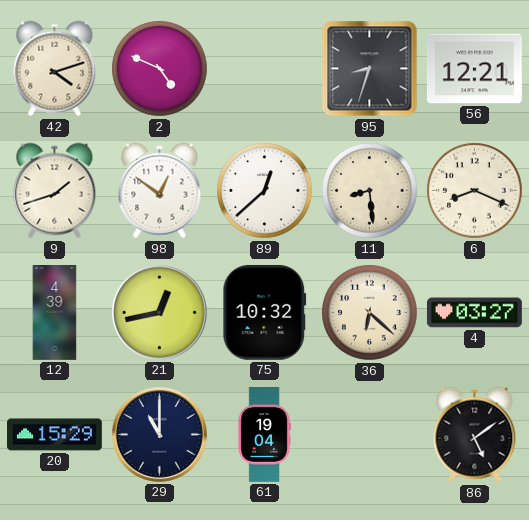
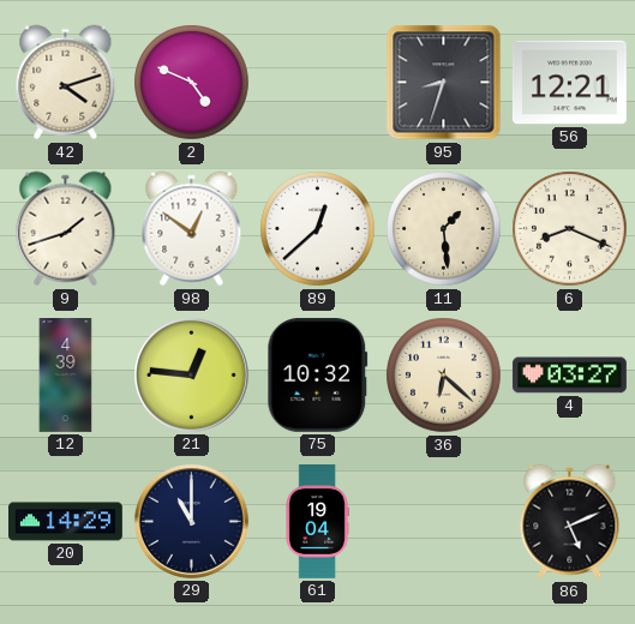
11: 8:29 -> 1:29 (444, 229)
21: 12:43 -> 12:46 (191, 374)
20: 15:29 -> 14:29 (66, 522)
86: 5:09 -> 5:11 (570, 522)
